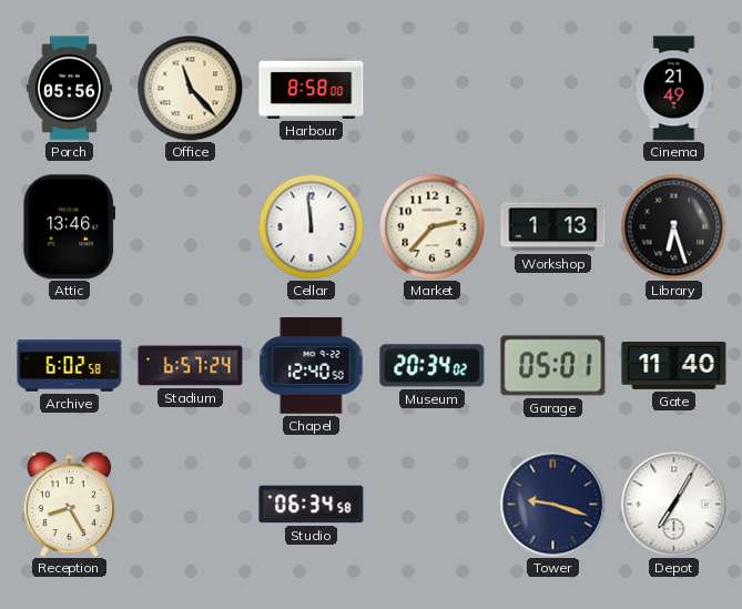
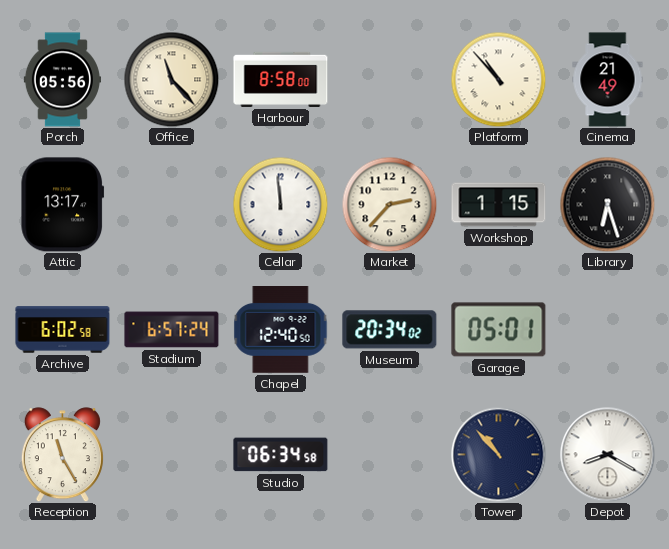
Platform: none -> 10:53 (498, 79)
Attic: 13:46 -> 13:17 (63, 205)
Workshop: 1:13 -> 1:15 (499, 205)
Gate: 11:40 -> none (674, 365)
Reception: 8:25 -> 11:25 (62, 455)
Tower: 9:18 -> 10:53 (498, 454)
Depot: 7:05 -> 8:20 (607, 454)
